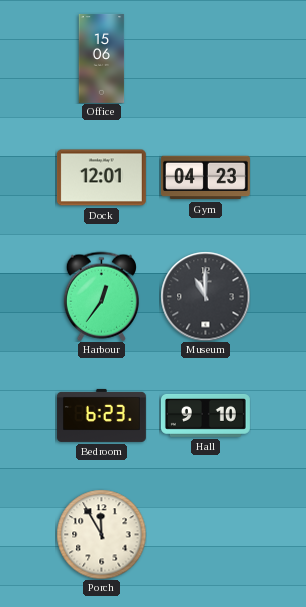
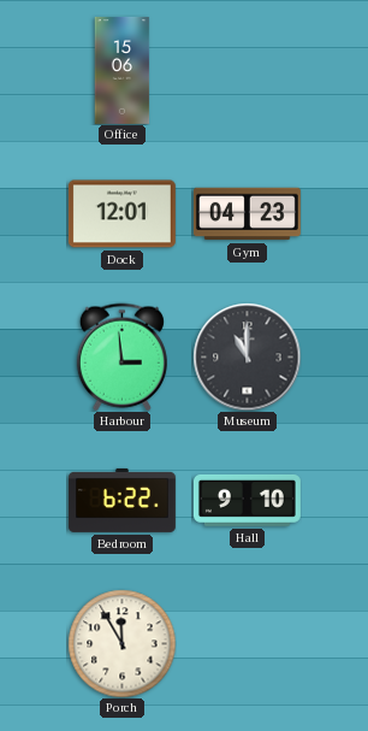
Harbour: 12:36 -> 2:59 (121, 356)
Bedroom: 6:23 -> 6:22 (121, 500)
